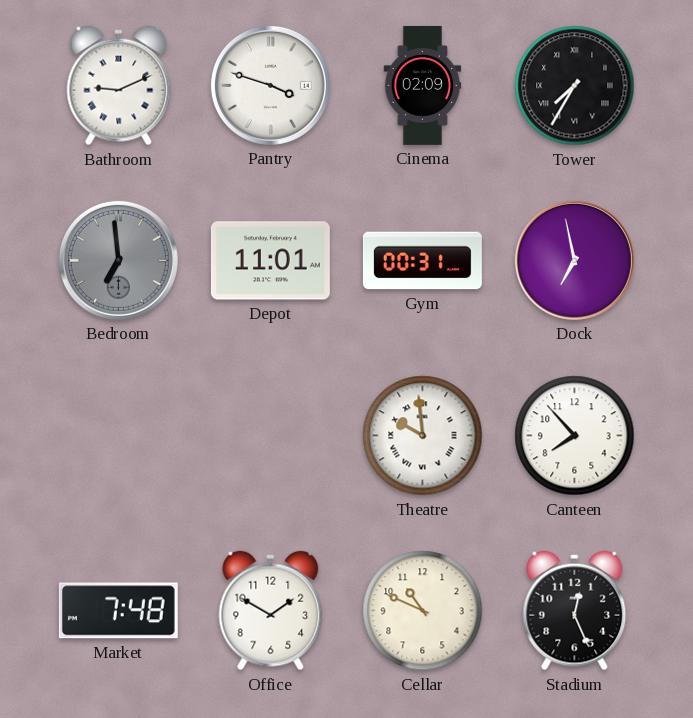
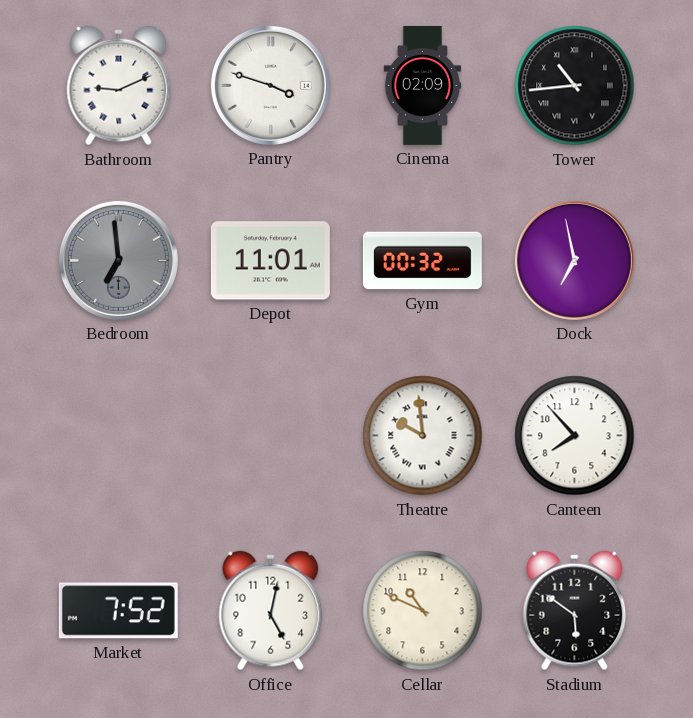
Tower: 7:35 -> 10:44 (575, 86)
Gym: 00:31 -> 00:32 (422, 261)
Market: 7:48 -> 7:52 (118, 611)
Office: 1:50 -> 5:02 (271, 611)
Stadium: 12:26 -> 5:51 (575, 611)
